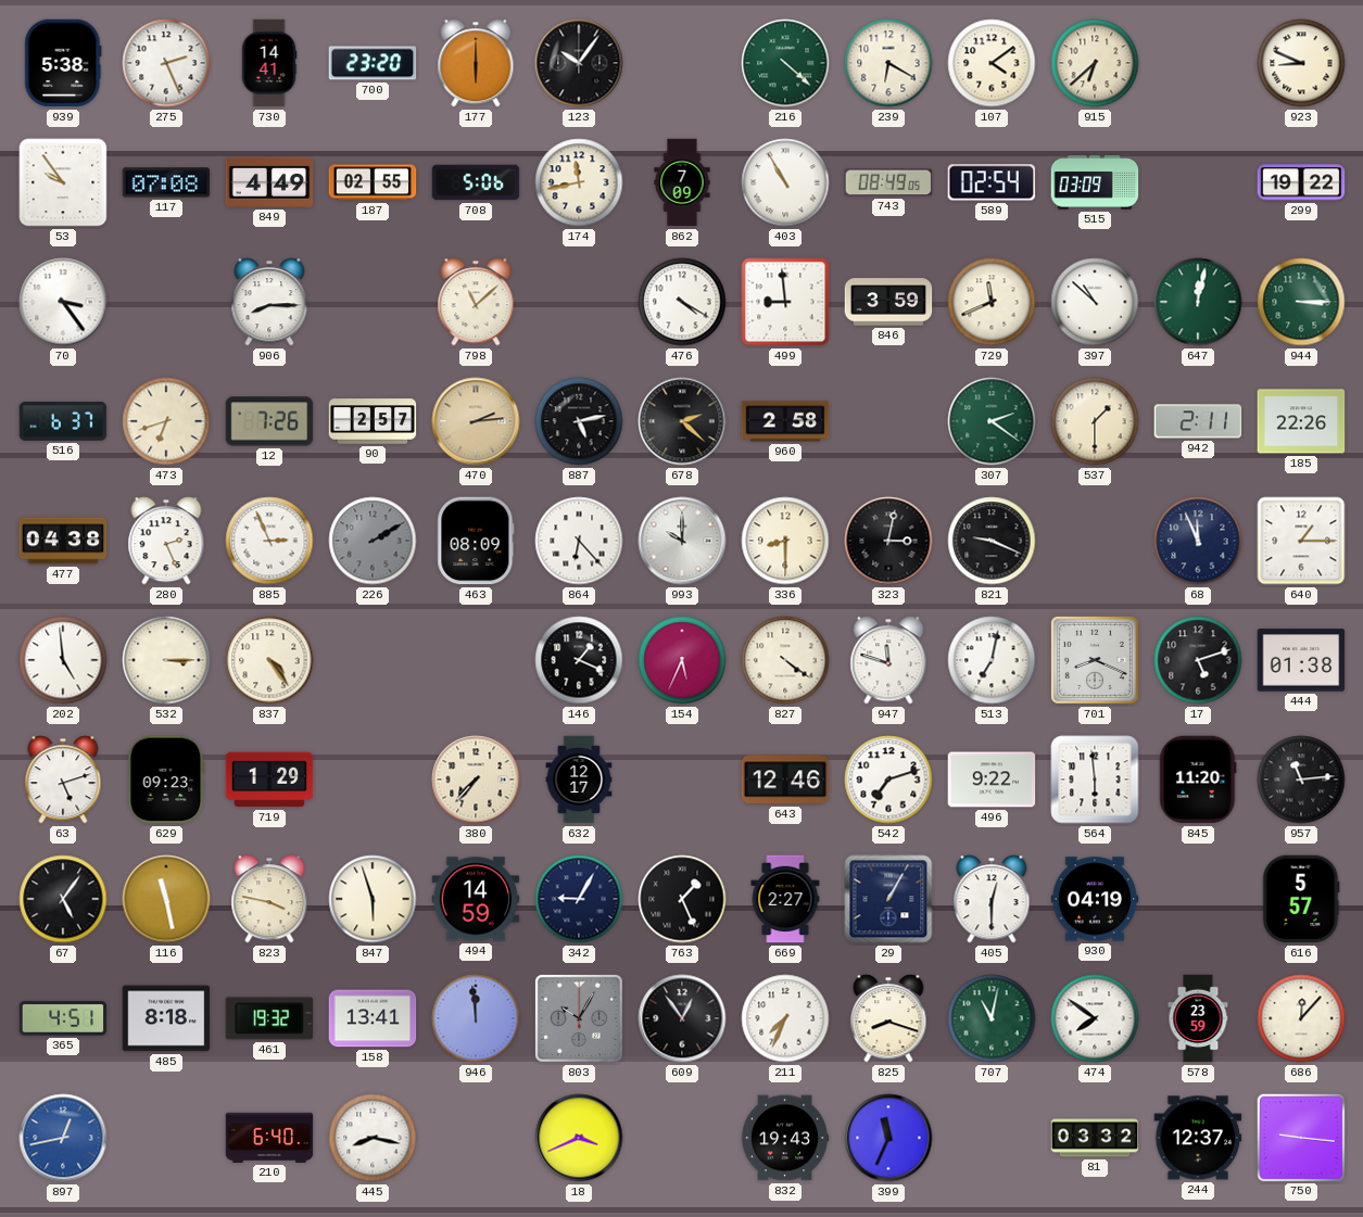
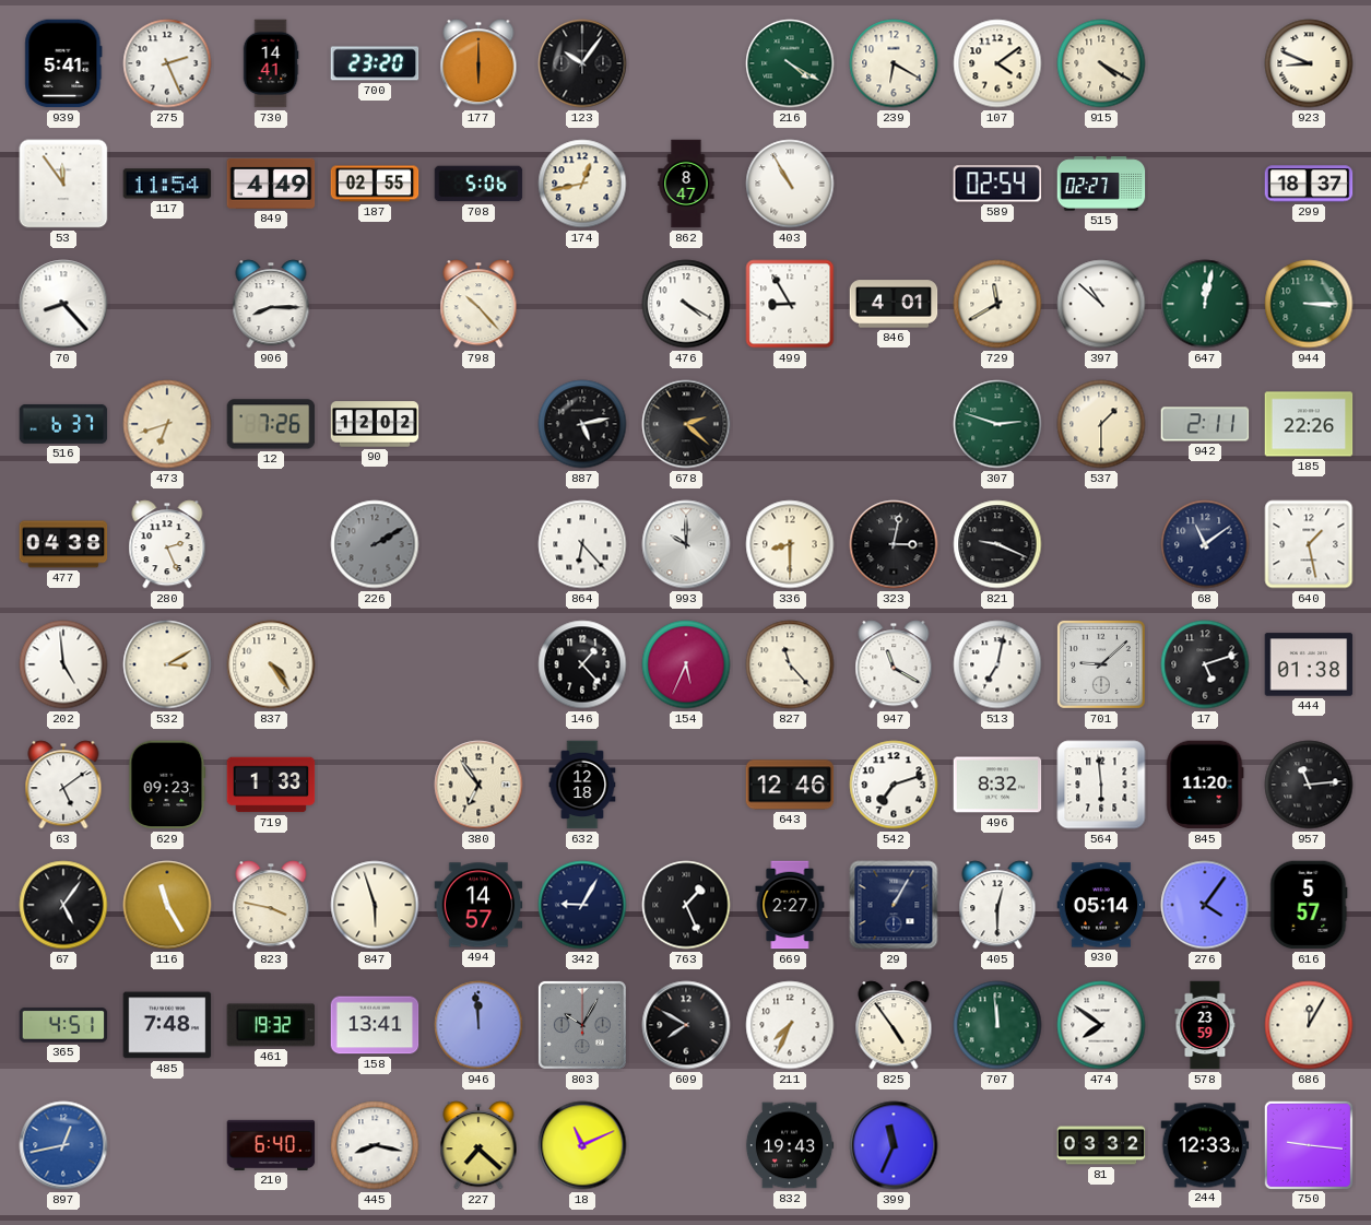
939: 5:38 -> 5:41 (63, 63)
216: 4:22 -> 4:20 (790, 63)
915: 6:38 -> 4:20 (1101, 63)
53: 9:54 -> 11:54 (63, 184)
117: 07:08 -> 11:54 (167, 184)
174: 11:43 -> 12:43 (582, 184)
862: 7:09 -> 8:47 (686, 184)
743: 08:49 -> none (888, 182)
515: 03:09 -> 02:27 (1101, 184)
299: 19:22 -> 18:37 (1309, 184)
70: 3:24 -> 8:23 (63, 304)
798: 11:08 -> 10:23 (478, 304)
499: 8:59 -> 8:55 (790, 304)
846: 3:59 -> 4:01 (894, 304)
729: 11:41 -> 11:40 (997, 304)
90: 2:57 -> 12:02 (375, 424)
470: 2:14 -> none (476, 421)
960: 2:58 -> none (785, 421)
307: 2:21 -> 2:48 (997, 424)
885: 2:56 -> none (269, 541)
463: 08:09 -> none (476, 541)
68: 11:56 -> 11:09 (1205, 544)
640: 1:15 -> 1:28 (1309, 544)
532: 3:15 -> 3:10 (167, 664)
146: 1:19 -> 1:23 (582, 664)
827: 4:21 -> 11:23 (790, 664)
947: 11:48 -> 11:20 (894, 664)
701: 8:19 -> 9:08 (1101, 664)
63: 5:12 -> 5:09 (63, 785)
719: 1:29 -> 1:33 (271, 785)
380: 7:37 -> 6:54 (478, 785)
632: 12:17 -> 12:18 (582, 785)
496: 9:22 -> 8:32 (997, 785)
116: 11:28 -> 11:25 (167, 905)
494: 14:59 -> 14:57 (478, 905)
930: 04:19 -> 05:14 (1101, 905)
276: none -> 4:06 (1205, 905)
485: 8:18 -> 7:48 (167, 1025)
609: 12:54 -> 7:50 (686, 1025)
825: 8:18 -> 4:54 (894, 1025)
707: 11:02 -> 11:59 (997, 1025)
686: 12:07 -> 12:05 (1309, 1025)
227: none -> 7:22 (478, 1145)
18: 3:41 -> 11:11 (582, 1145)
244: 12:37 -> 12:33 (1205, 1145)
